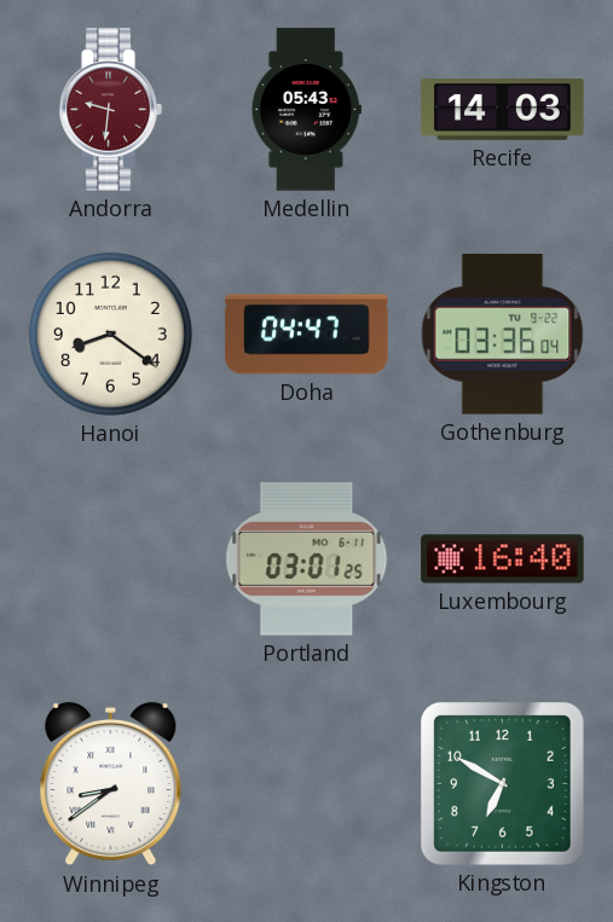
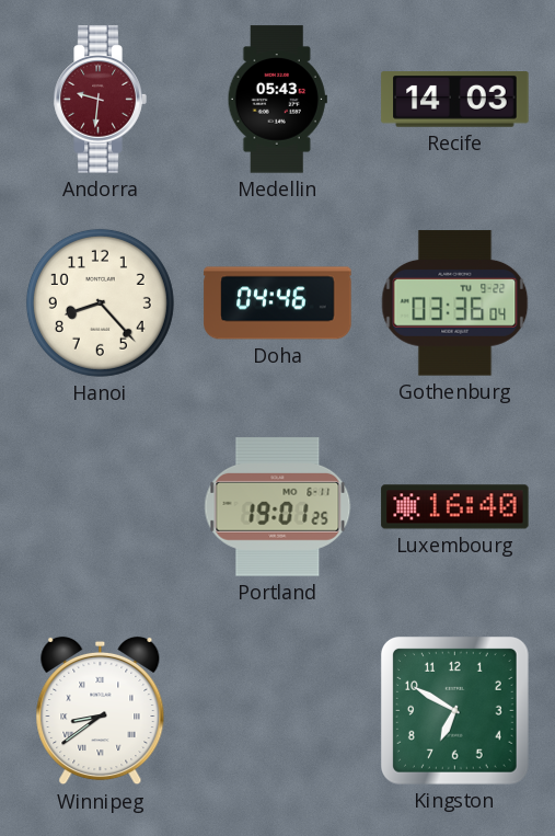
Hanoi: 8:21 -> 8:23 (100, 302)
Doha: 04:47 -> 04:46 (278, 304)
Portland: 03:01 -> 19:01 (278, 507)
